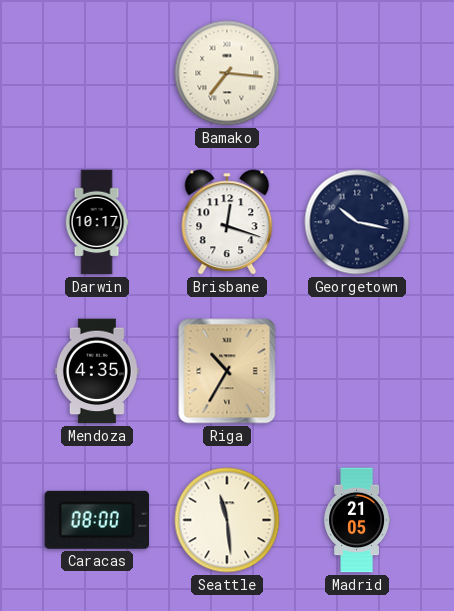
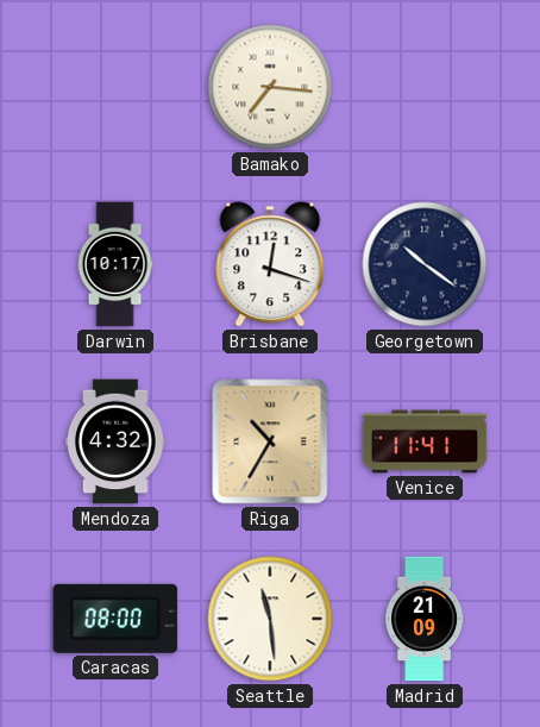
Georgetown: 10:17 -> 10:21 (425, 264)
Mendoza: 4:35 -> 4:32 (115, 441)
Venice: none -> 11:41 (425, 441)
Madrid: 21:05 -> 21:09 (425, 619)
